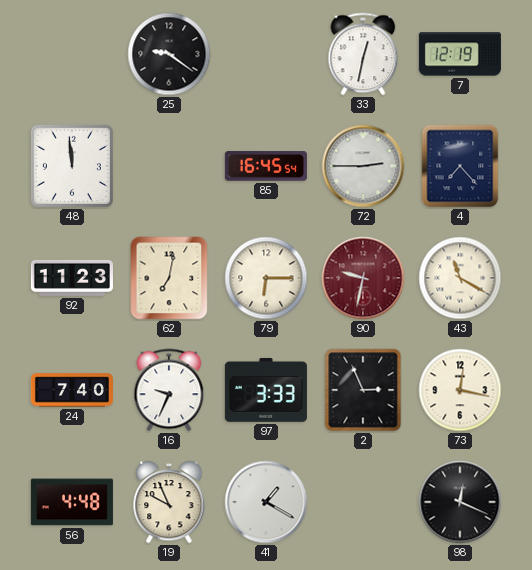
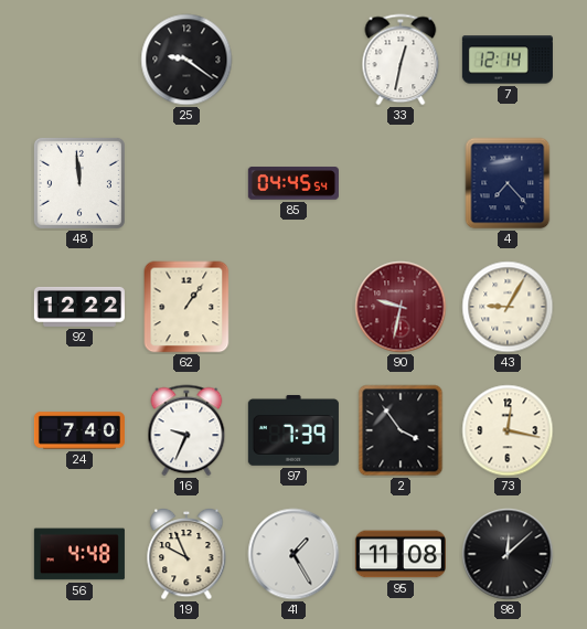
7: 12:19 -> 12:14 (508, 60)
85: 16:45 -> 04:45 (293, 183)
72: 2:45 -> none (363, 166)
92: 11:23 -> 12:22 (79, 307)
62: 7:02 -> 1:06 (186, 307)
79: 6:15 -> none (266, 278)
43: 11:20 -> 9:05 (508, 307)
97: 3:33 -> 7:39 (293, 430)
2: 2:56 -> 3:54 (401, 430)
41: 1:20 -> 1:25 (293, 554)
95: none -> 11:08 (401, 554)
98: 12:19 -> 12:08 (508, 554)
